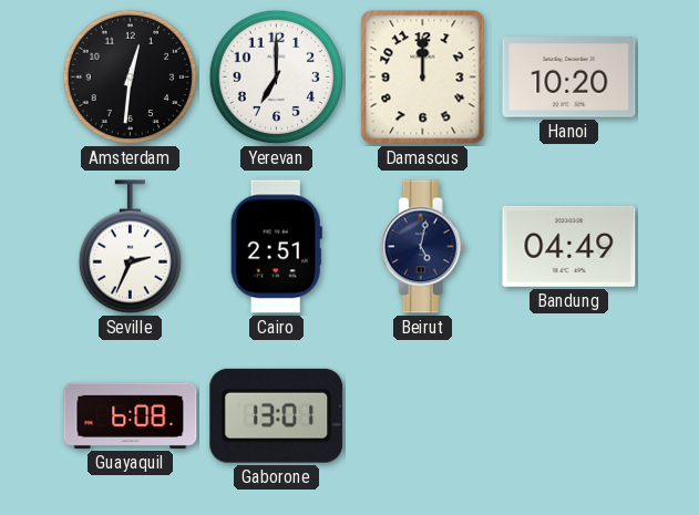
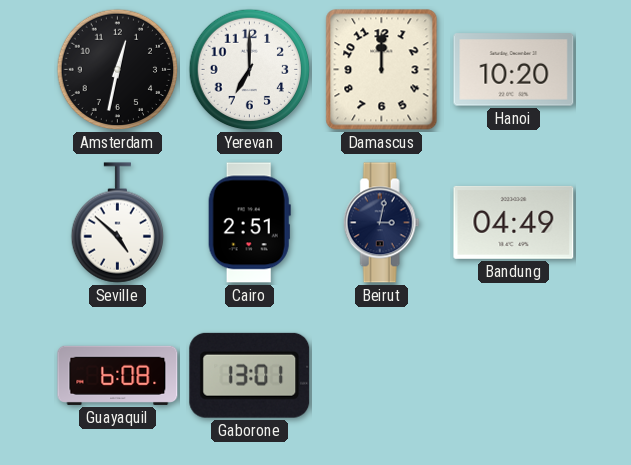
Amsterdam: 12:31 -> 12:32 (118, 70)
Seville: 2:34 -> 4:52 (117, 223)
Beirut: 5:02 -> 3:02 (381, 223)
